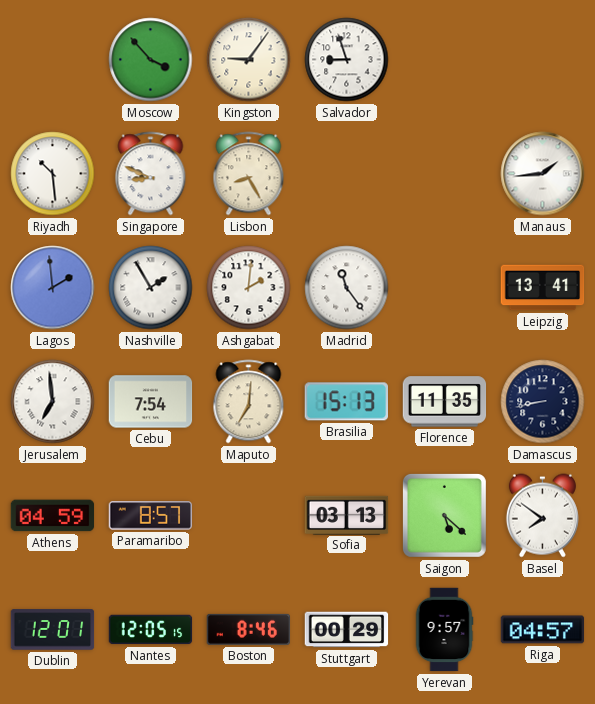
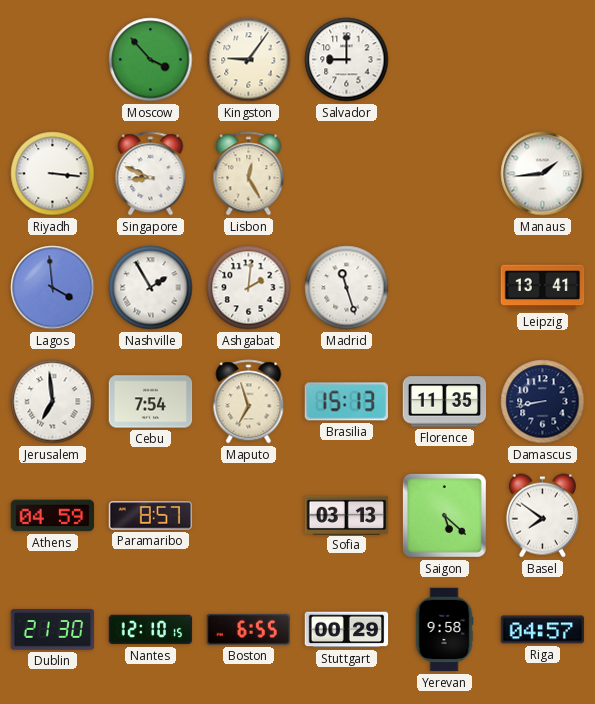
Salvador: 8:57 -> 9:00 (347, 60)
Riyadh: 10:29 -> 3:16 (53, 174)
Lisbon: 8:25 -> 12:25 (249, 174)
Lagos: 1:59 -> 3:59 (53, 288)
Madrid: 11:24 -> 11:27 (347, 288)
Maputo: 7:01 -> 6:57 (249, 402)
Dublin: 12:01 -> 21:30 (53, 630)
Nantes: 12:05 -> 12:10 (151, 630)
Boston: 8:46 -> 6:55 (248, 629)
Yerevan: 9:57 -> 9:58 (444, 630)
